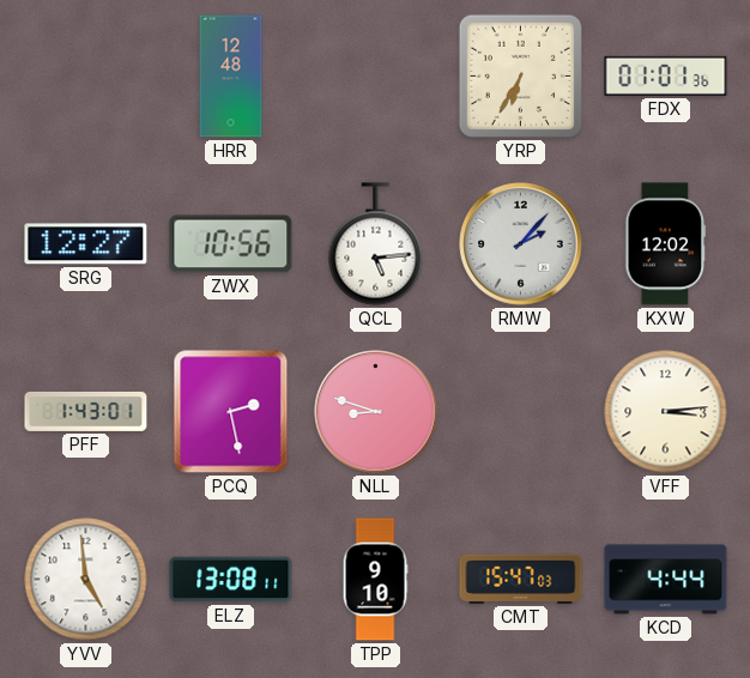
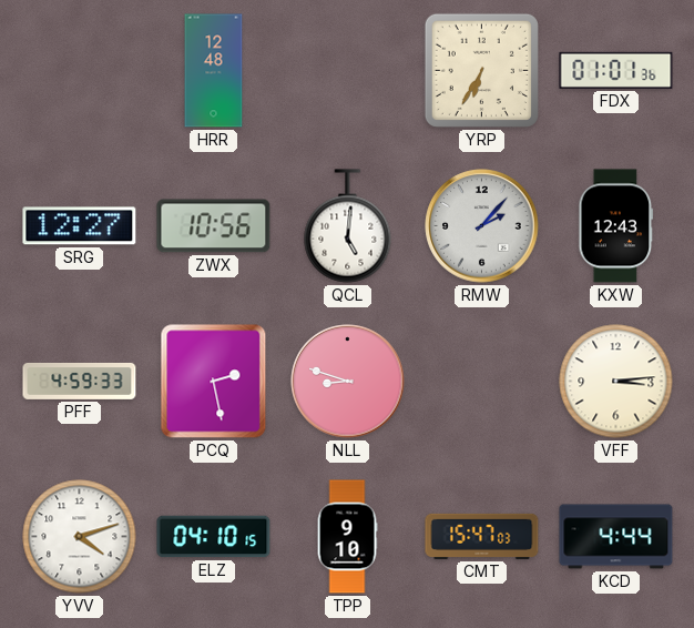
QCL: 5:14 -> 5:01 (348, 226)
KXW: 12:02 -> 12:43 (616, 226)
PFF: 1:43 -> 4:59 (80, 381)
YVV: 4:59 -> 4:12 (80, 537)
ELZ: 13:08 -> 04:10 (214, 537)
